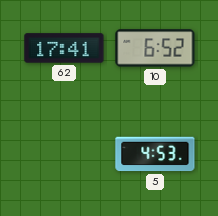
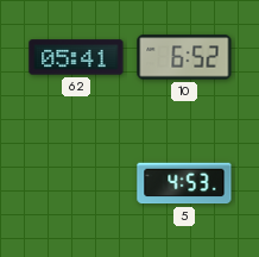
62: 17:41 -> 05:41 (76, 57)
